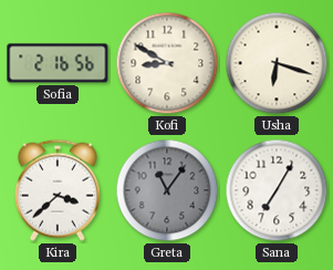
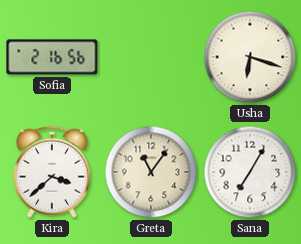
Kofi: 8:50 -> none (167, 63)
Greta dial: grey -> cream (151, 172)
